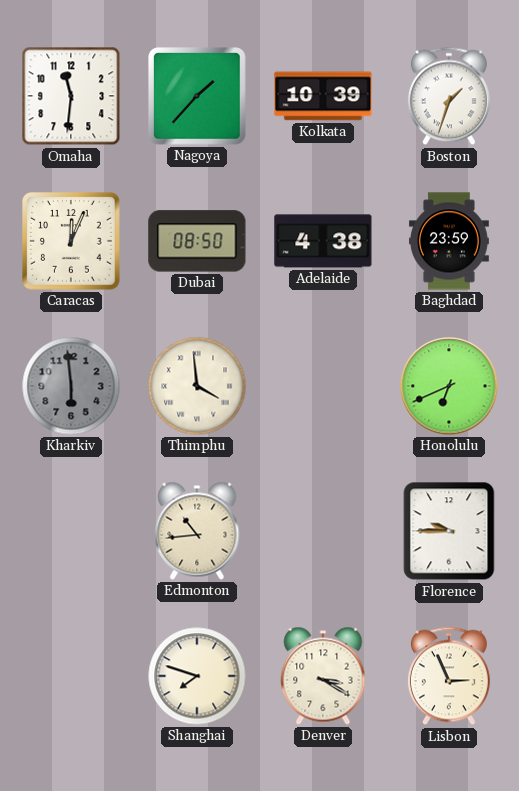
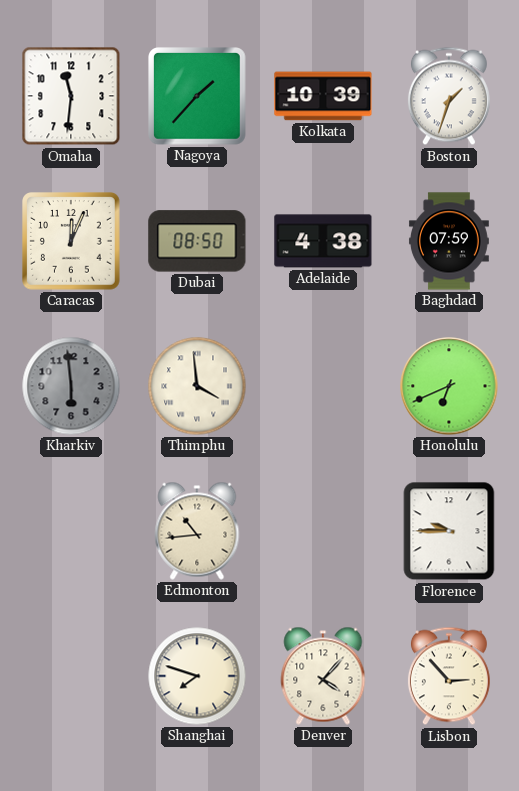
Baghdad: 23:59 -> 07:59 (449, 241)
Denver: 3:20 -> 4:07 (323, 676)
Lisbon: 2:56 -> 2:53 (449, 676)
